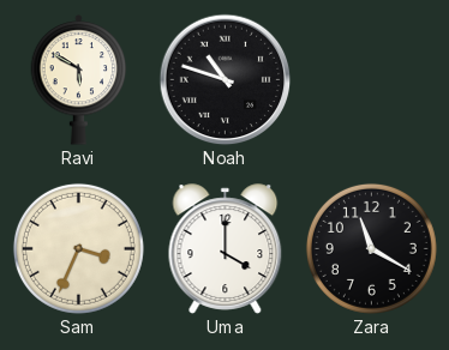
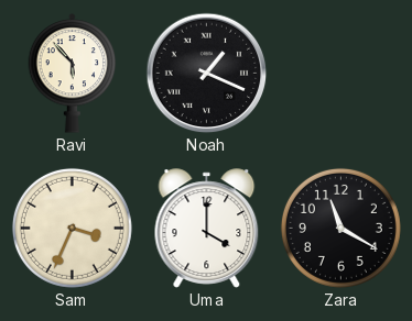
Ravi: 5:50 -> 5:53 (73, 74)
Noah: 10:48 -> 1:19 (207, 74)
